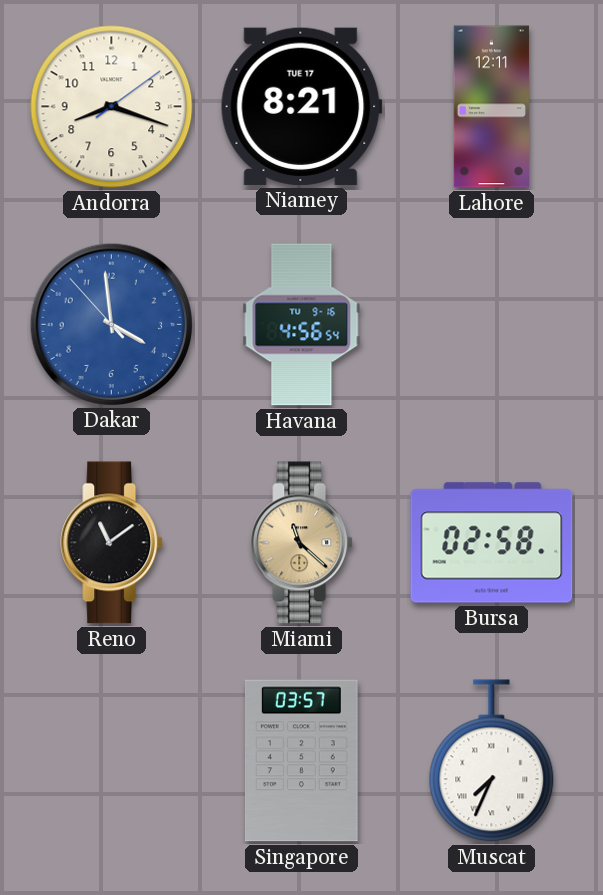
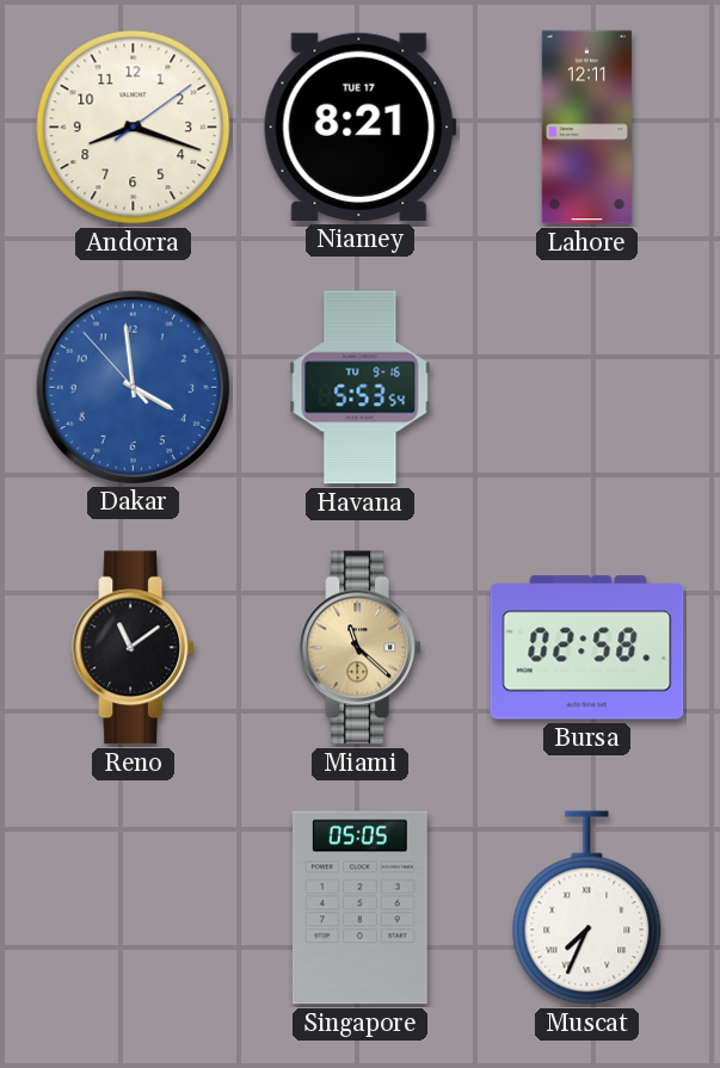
Havana: 4:56 -> 5:53 (361, 388)
Singapore: 03:57 -> 05:05 (359, 908)
